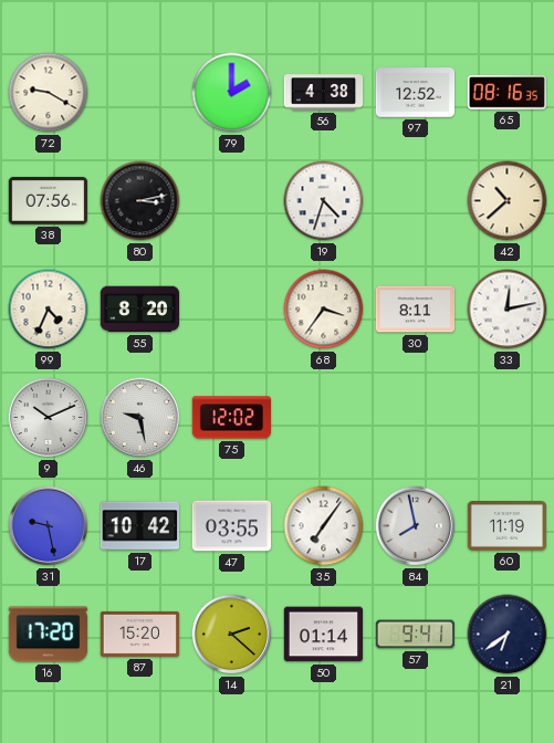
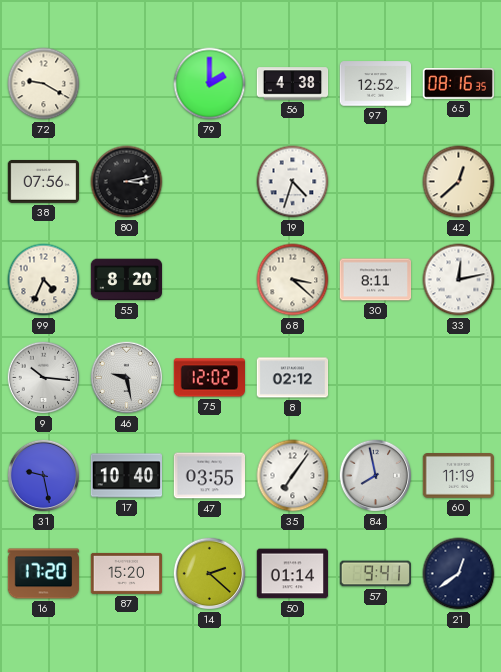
42: 10:38 -> 12:38 (459, 182)
68: 3:36 -> 3:22 (293, 280)
9: 10:11 -> 10:16 (44, 378)
8: none -> 02:12 (293, 378)
17: 10:42 -> 10:40 (127, 476)
21: 6:39 -> 12:39 (459, 574)
